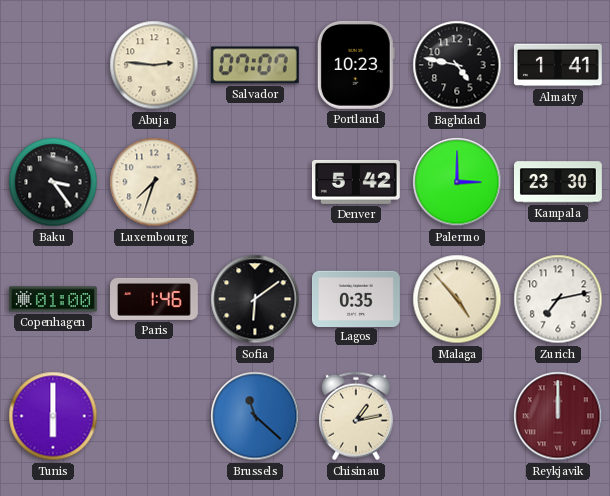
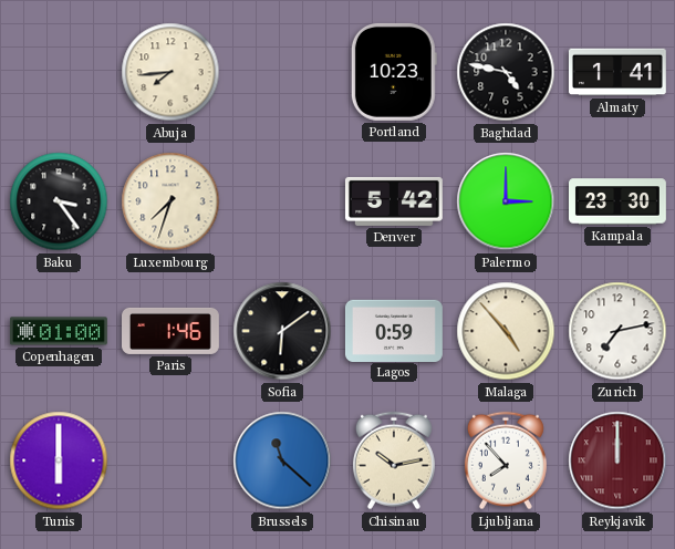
Abuja: 2:46 -> 7:44 (170, 72)
Salvador: 07:07 -> none (255, 65)
Lagos: 0:35 -> 0:59 (394, 330)
Chisinau: 1:13 -> 10:13 (394, 460)
Ljubljana: none -> 7:53 (506, 460)
